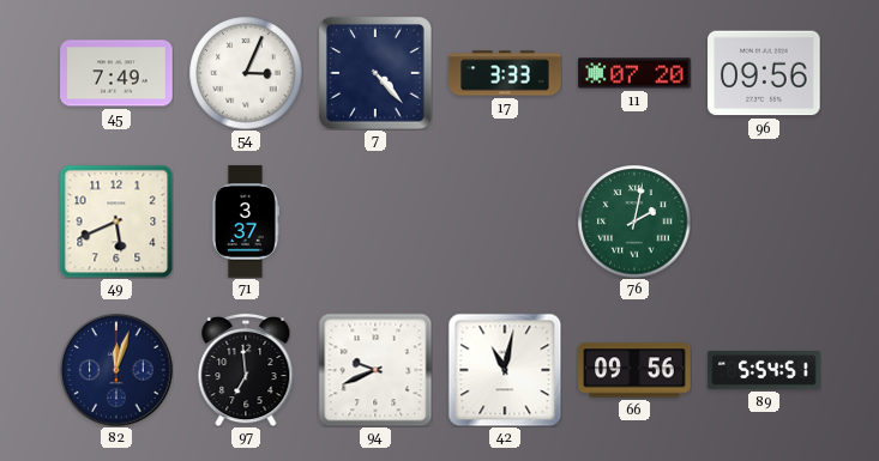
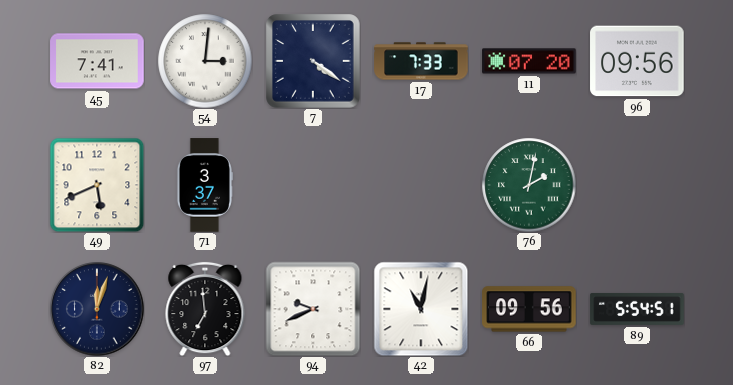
45: 7:49 -> 7:41 (97, 61)
54: 3:04 -> 3:01 (205, 61)
7: 4:23 -> 4:21 (313, 61)
17: 3:33 -> 7:33 (421, 61)
